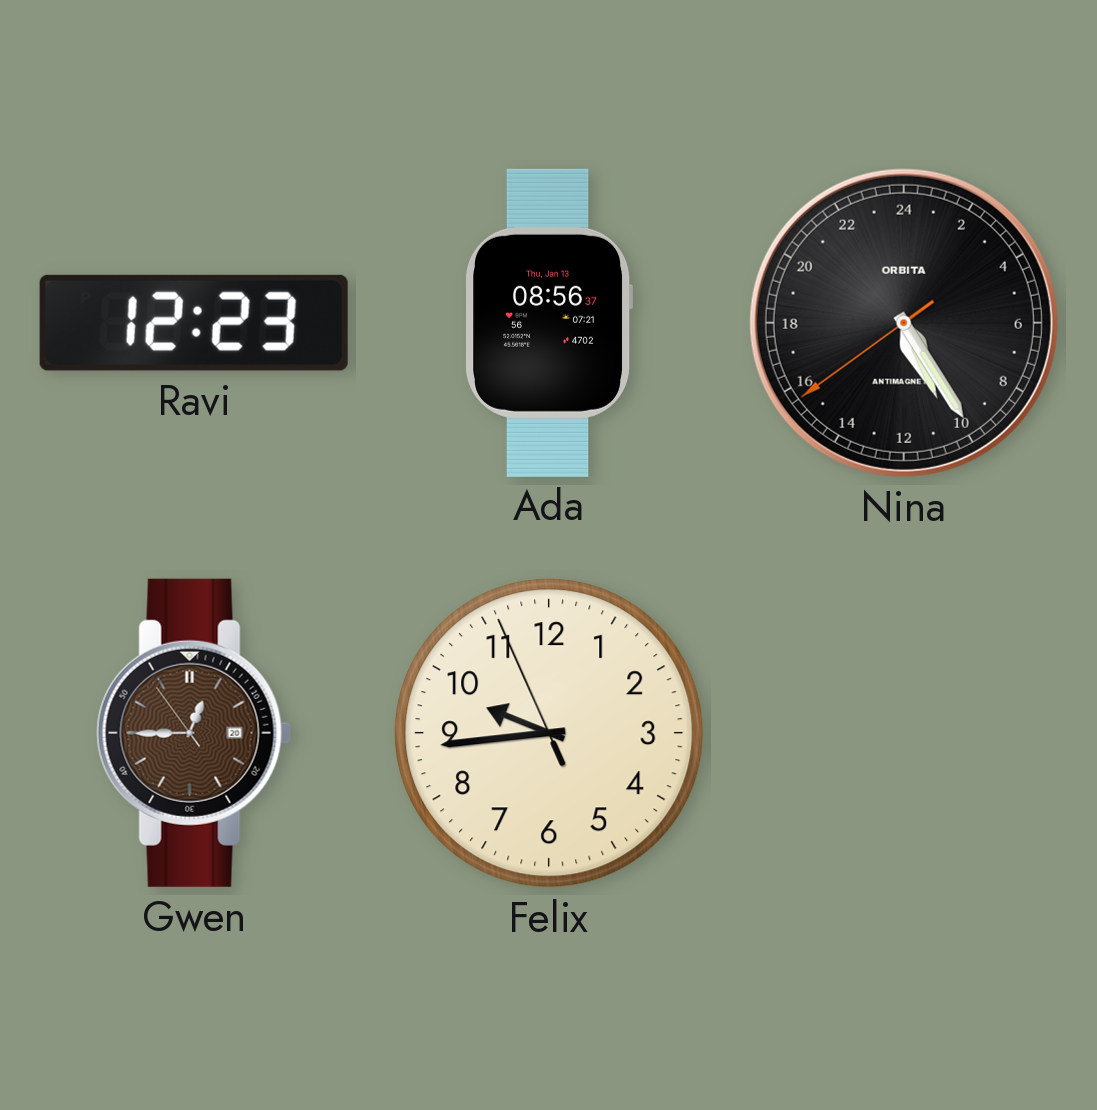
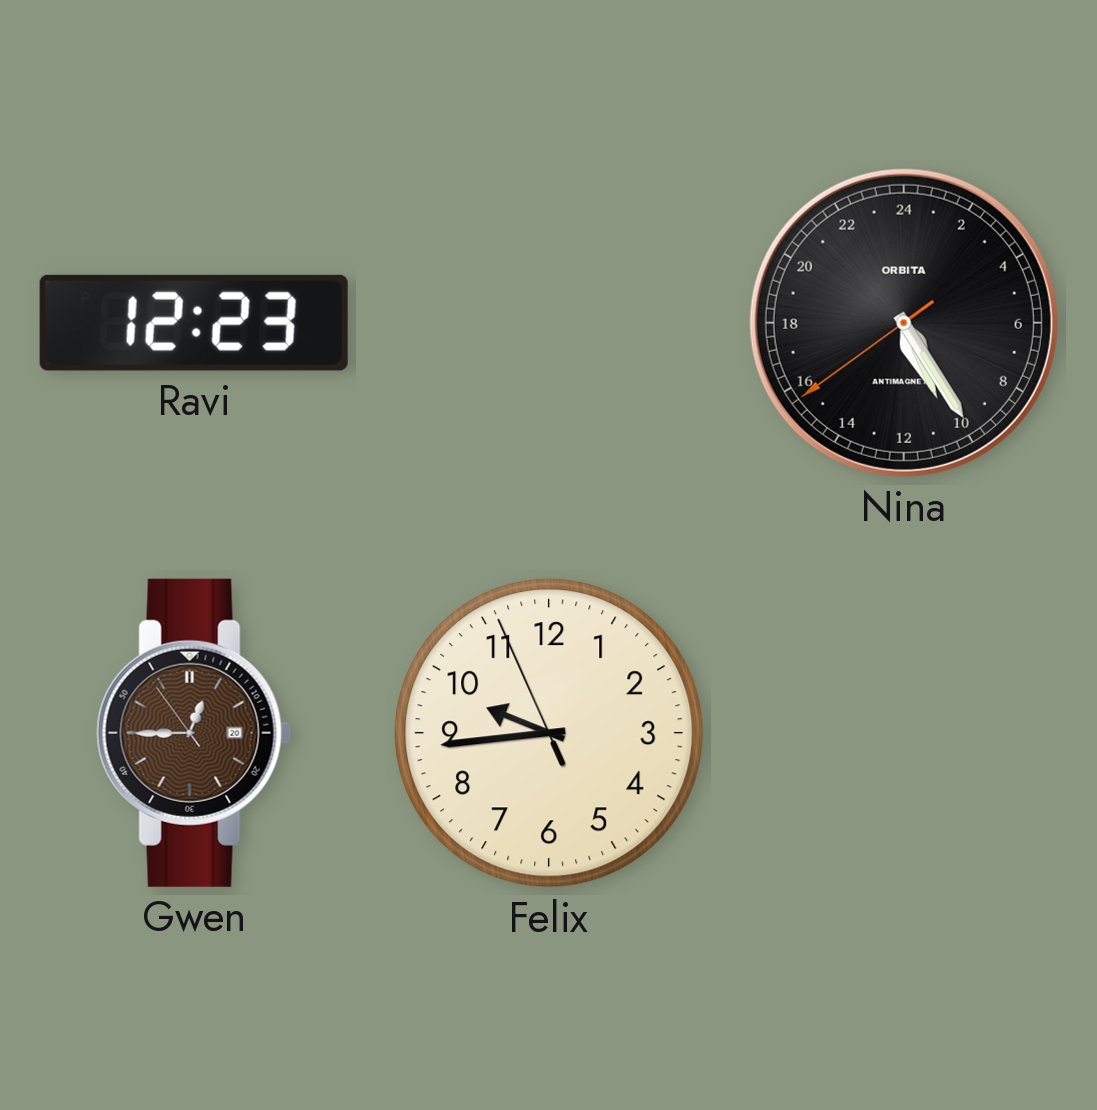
Ada: 08:56 -> none (549, 323)
